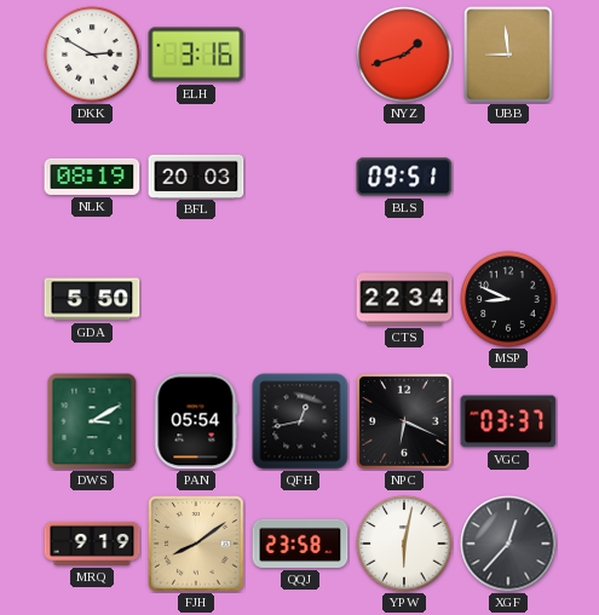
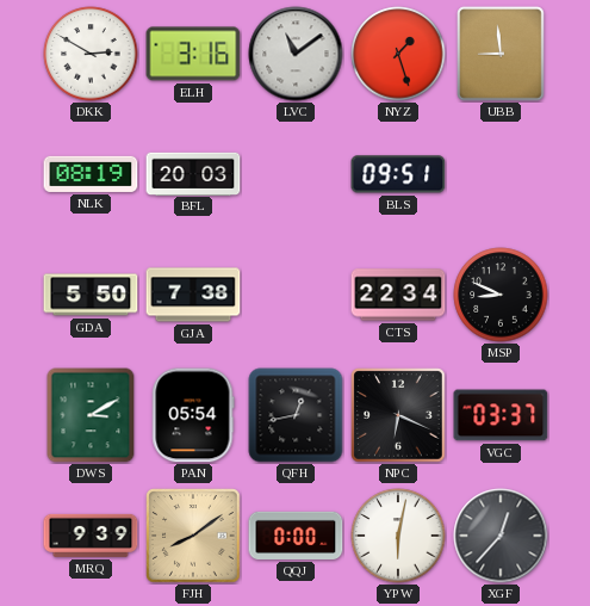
LVC: none -> 11:09 (296, 54)
NYZ: 1:42 -> 1:27 (398, 54)
GJA: none -> 7:38 (193, 295)
MRQ: 9:19 -> 9:39 (91, 536)
QQJ: 23:58 -> 0:00 (296, 536)
